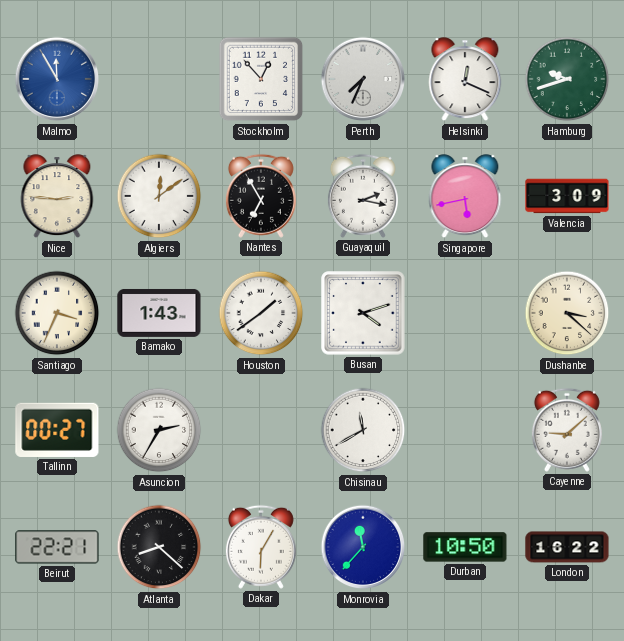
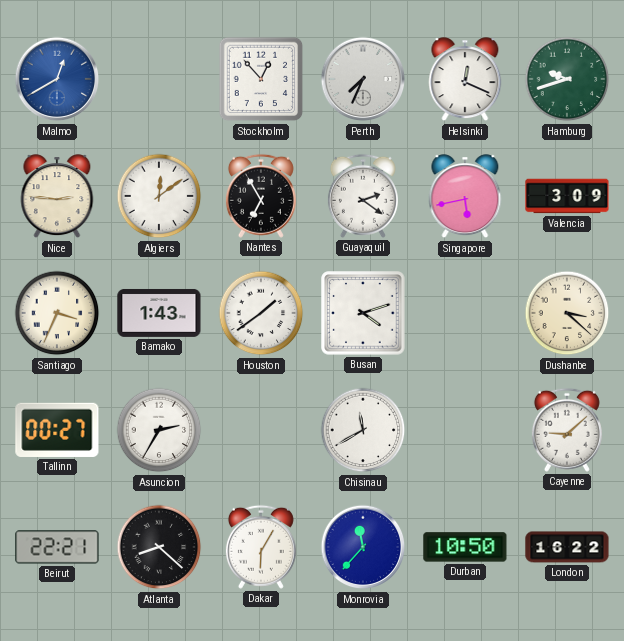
Malmo: 11:55 -> 12:40 (57, 79)
Guayaquil: 2:17 -> 2:21 (363, 196)
